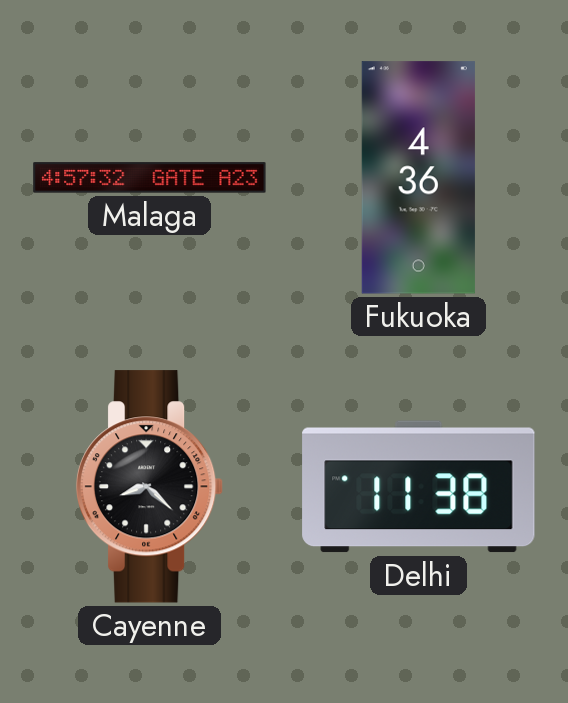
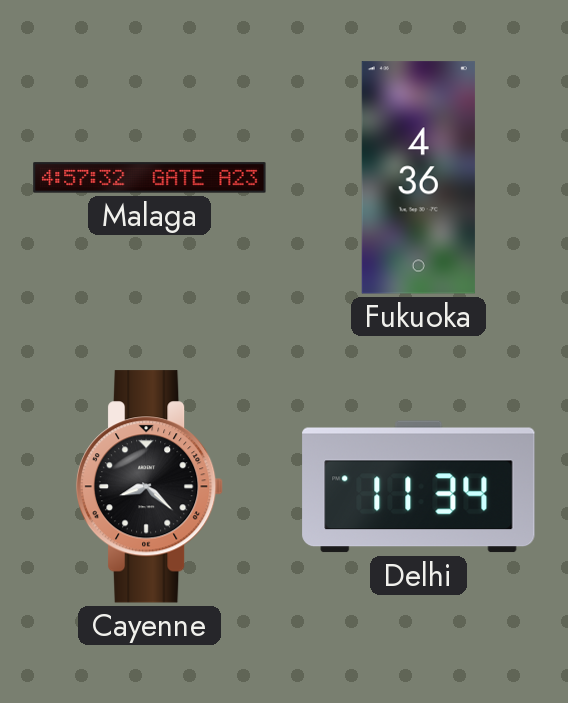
Delhi: 11:38 -> 11:34 (419, 487)
